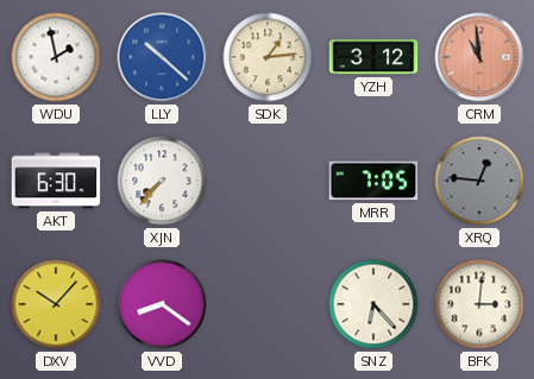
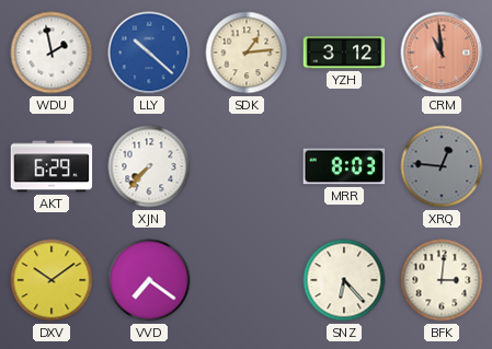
AKT: 6:30 -> 6:29 (52, 166)
MRR: 7:05 -> 8:03 (344, 166)
DXV: 10:07 -> 10:09 (52, 280)
VVD: 8:21 -> 7:21 (149, 280)
